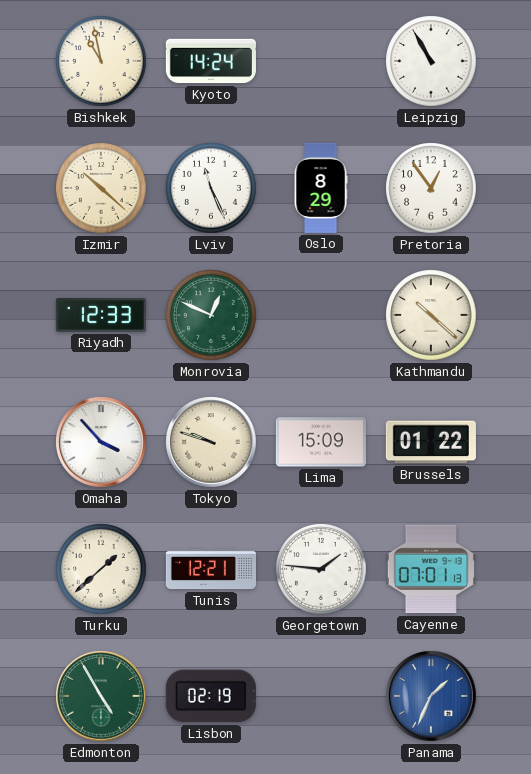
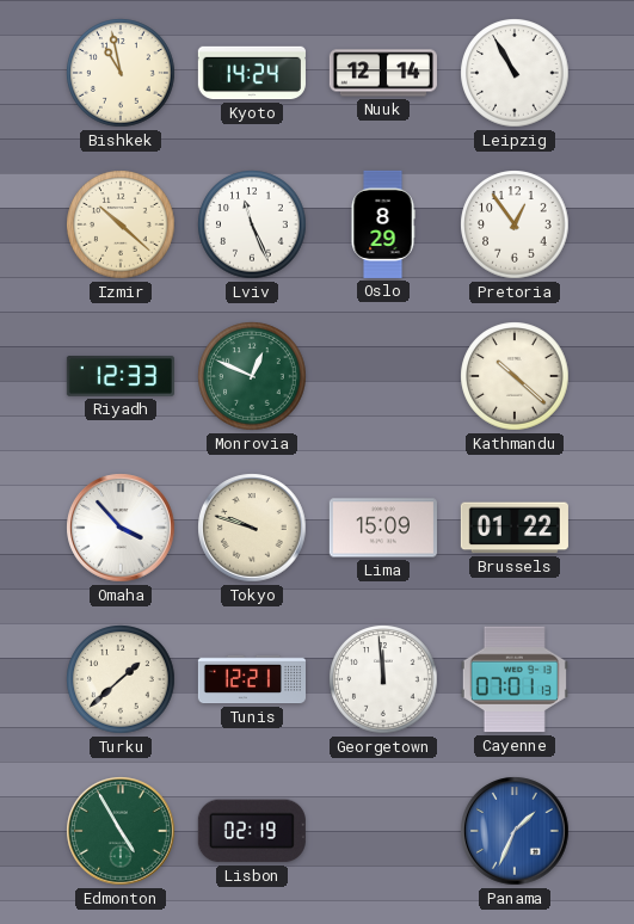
Nuuk: none -> 12:14 (383, 73)
Georgetown: 1:46 -> 11:59 (383, 679)
